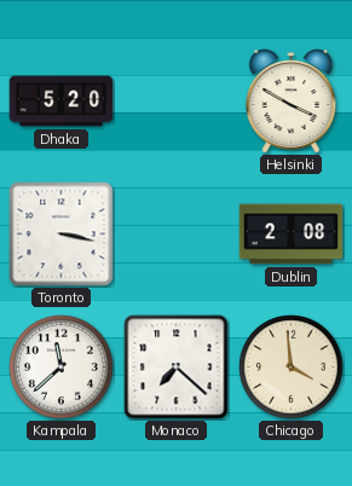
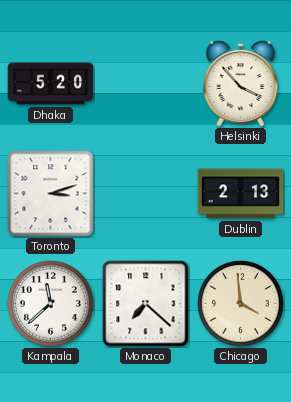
Helsinki: 3:50 -> 3:53 (241, 84)
Toronto: 3:17 -> 3:12 (51, 194)
Dublin: 2:08 -> 2:13 (241, 194)
